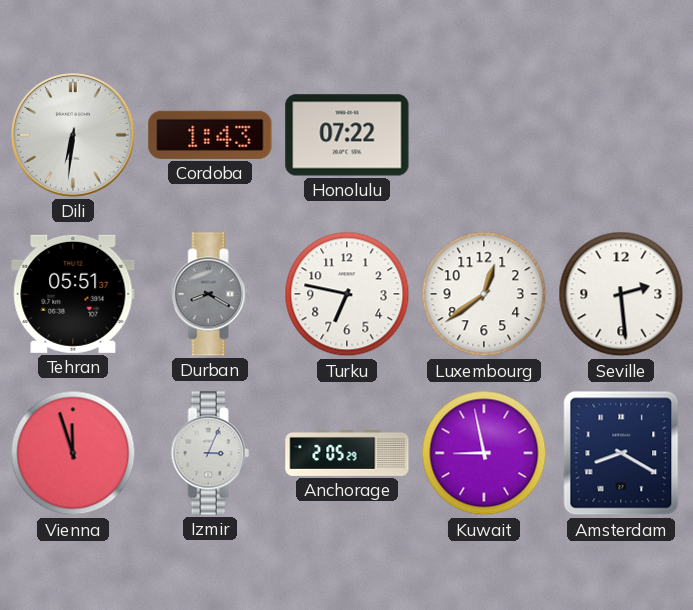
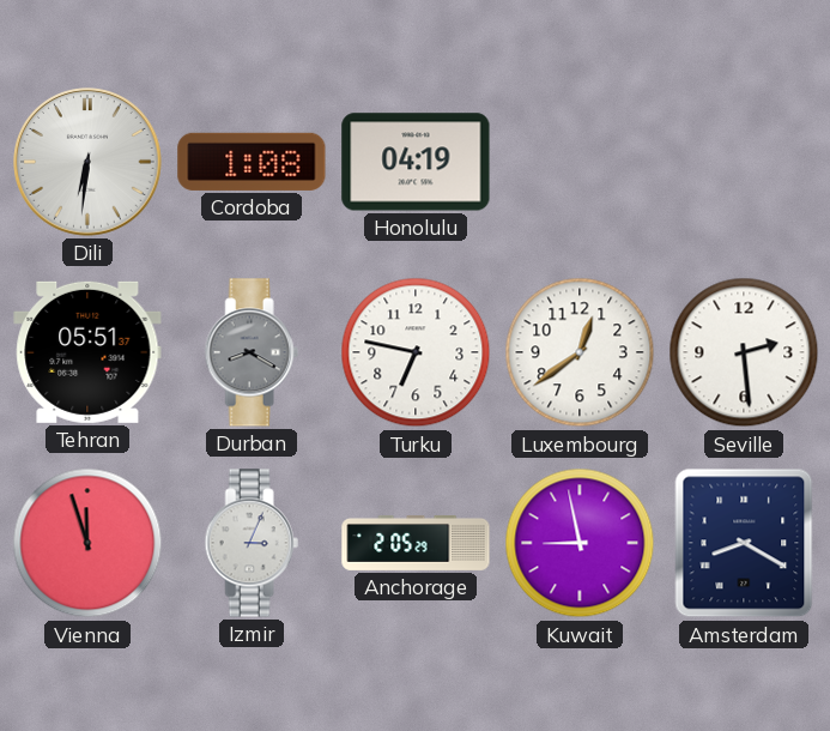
Cordoba: 1:43 -> 1:08 (252, 162)
Honolulu: 07:22 -> 04:19 (416, 162)
